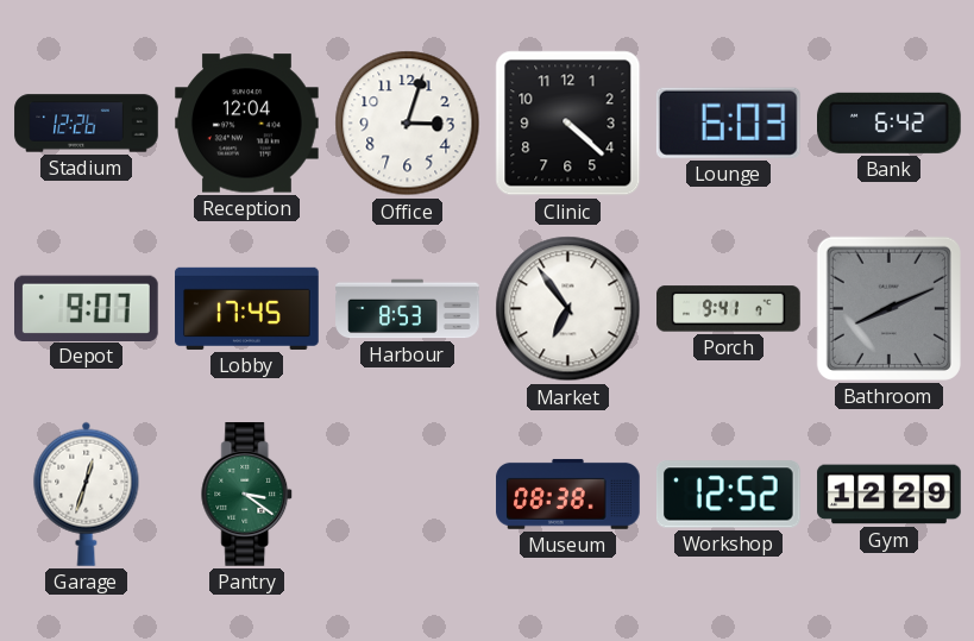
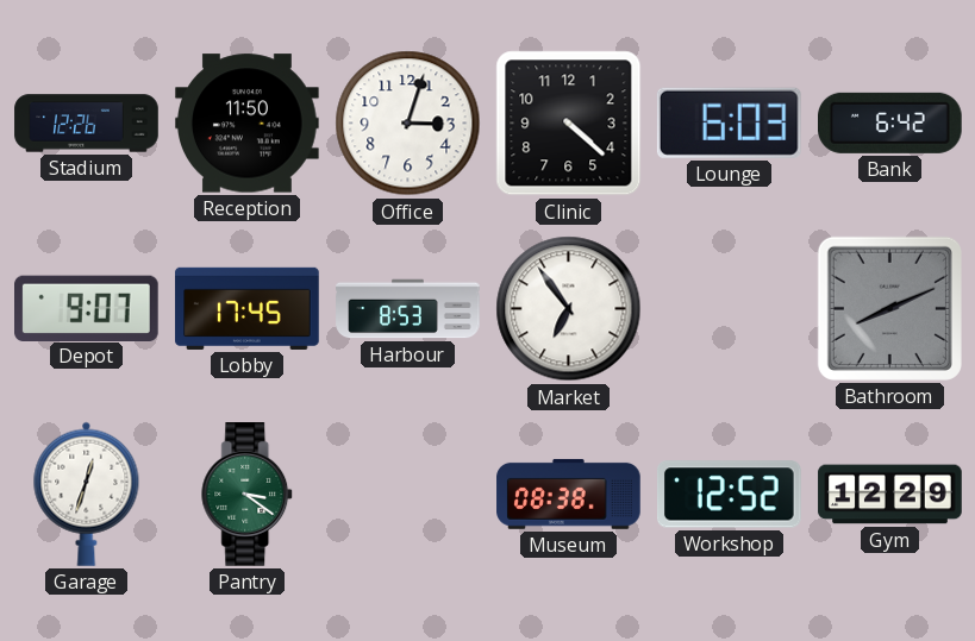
Reception: 12:04 -> 11:50 (248, 124)
Porch: 9:41 -> none (729, 309)
